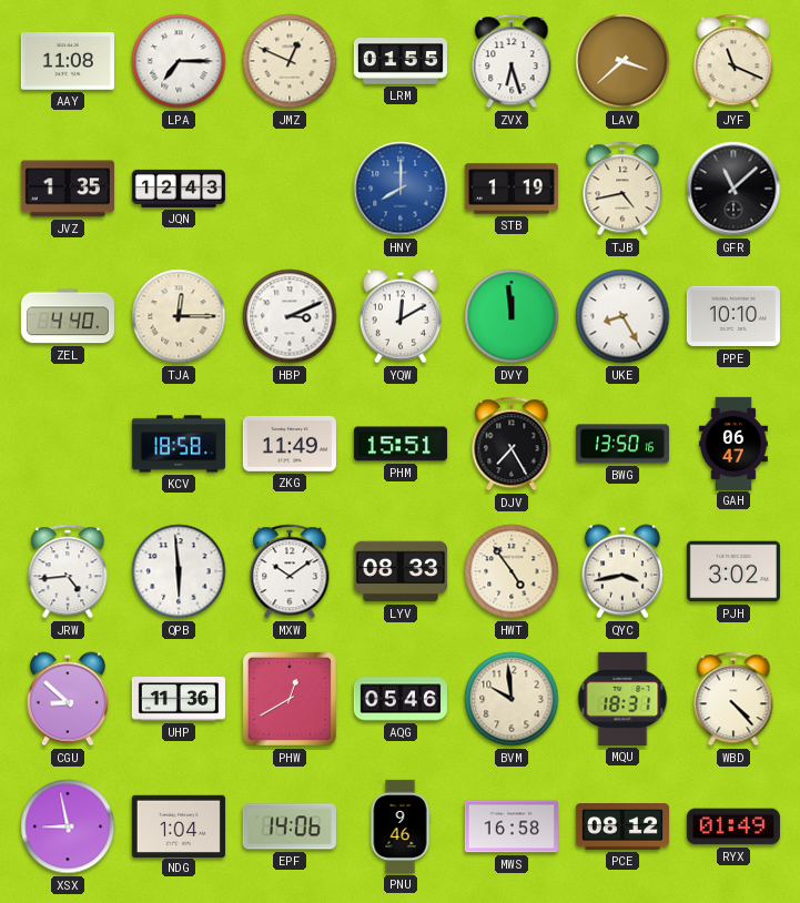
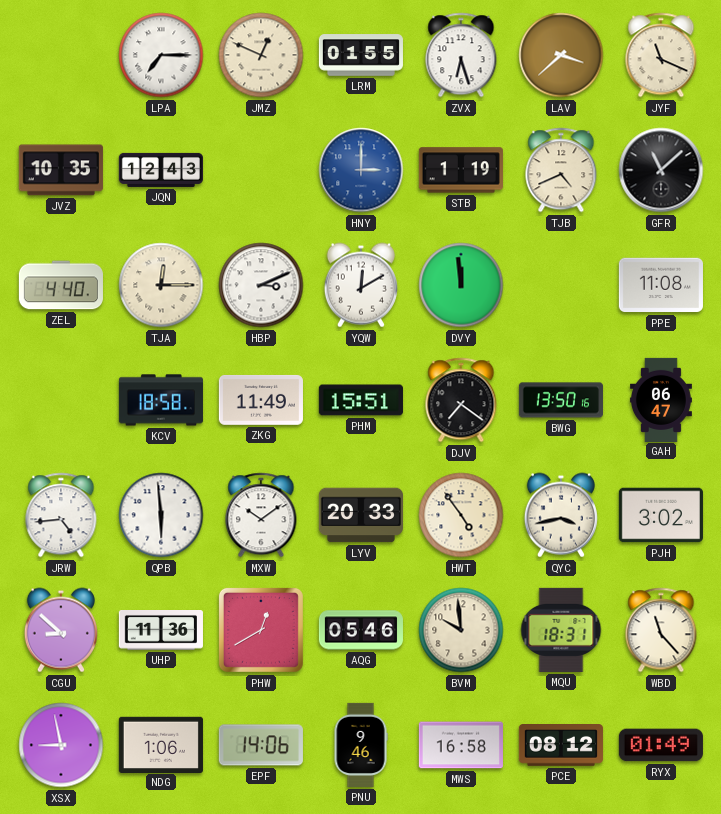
AAY: 11:08 -> none (68, 61)
JVZ: 1:35 -> 10:35 (61, 170)
HNY: 8:00 -> 3:00 (361, 170)
TJB: 4:43 -> 4:41 (561, 170)
UKE: 8:25 -> none (622, 316)
PPE: 10:10 -> 11:08 (661, 285)
DJV: 7:25 -> 7:21 (461, 400)
LYV: 08:33 -> 20:33 (361, 515)
WBD: 4:23 -> 11:23 (661, 630)
NDG: 1:04 -> 1:06 (161, 744)
